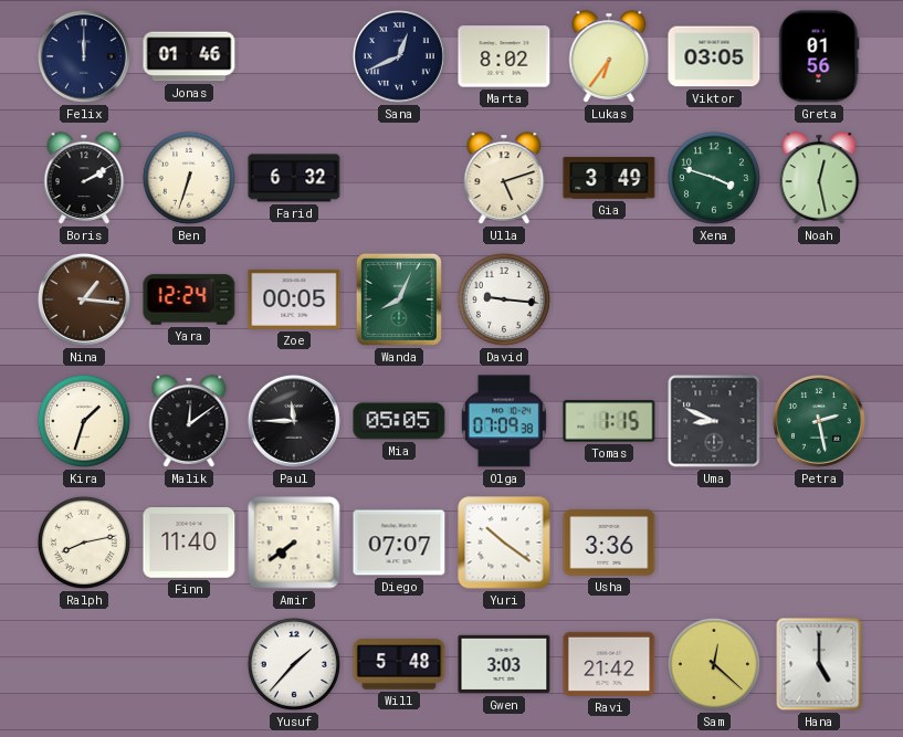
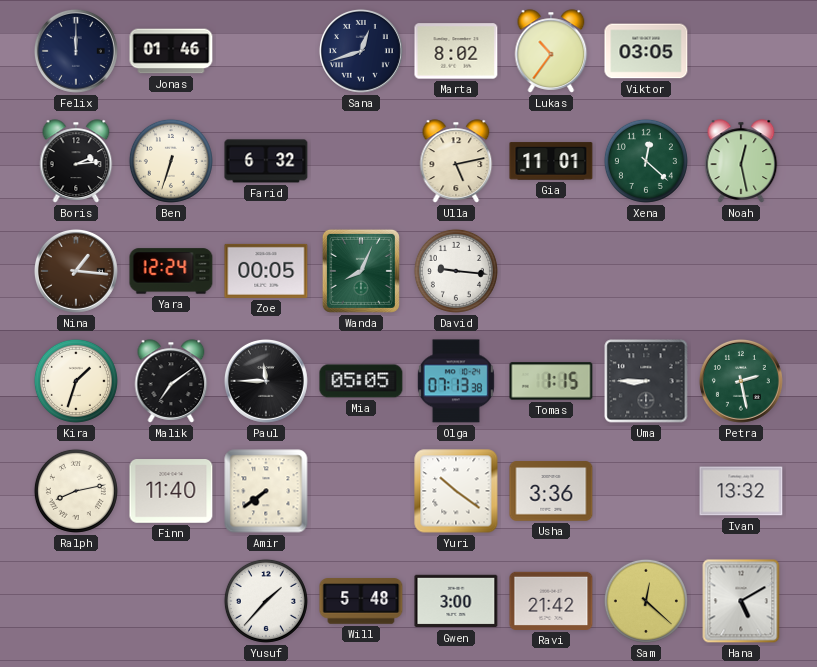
Sana: 12:41 -> 12:42 (361, 51)
Lukas: 6:36 -> 10:36 (551, 51)
Greta: 01:56 -> none (819, 56)
Boris: 2:10 -> 2:14 (76, 161)
Ulla: 5:12 -> 5:13 (456, 161)
Gia: 3:49 -> 11:01 (551, 161)
Xena: 3:48 -> 12:22 (646, 161)
Malik: 12:09 -> 7:09 (171, 381)
Olga: 07:09 -> 07:13 (456, 381)
Uma: 8:49 -> 8:45 (646, 381)
Diego: 07:07 -> none (399, 543)
Ivan: none -> 13:32 (741, 491)
Gwen: 3:03 -> 3:00 (456, 601)
Hana: 5:00 -> 5:10 (741, 601)
